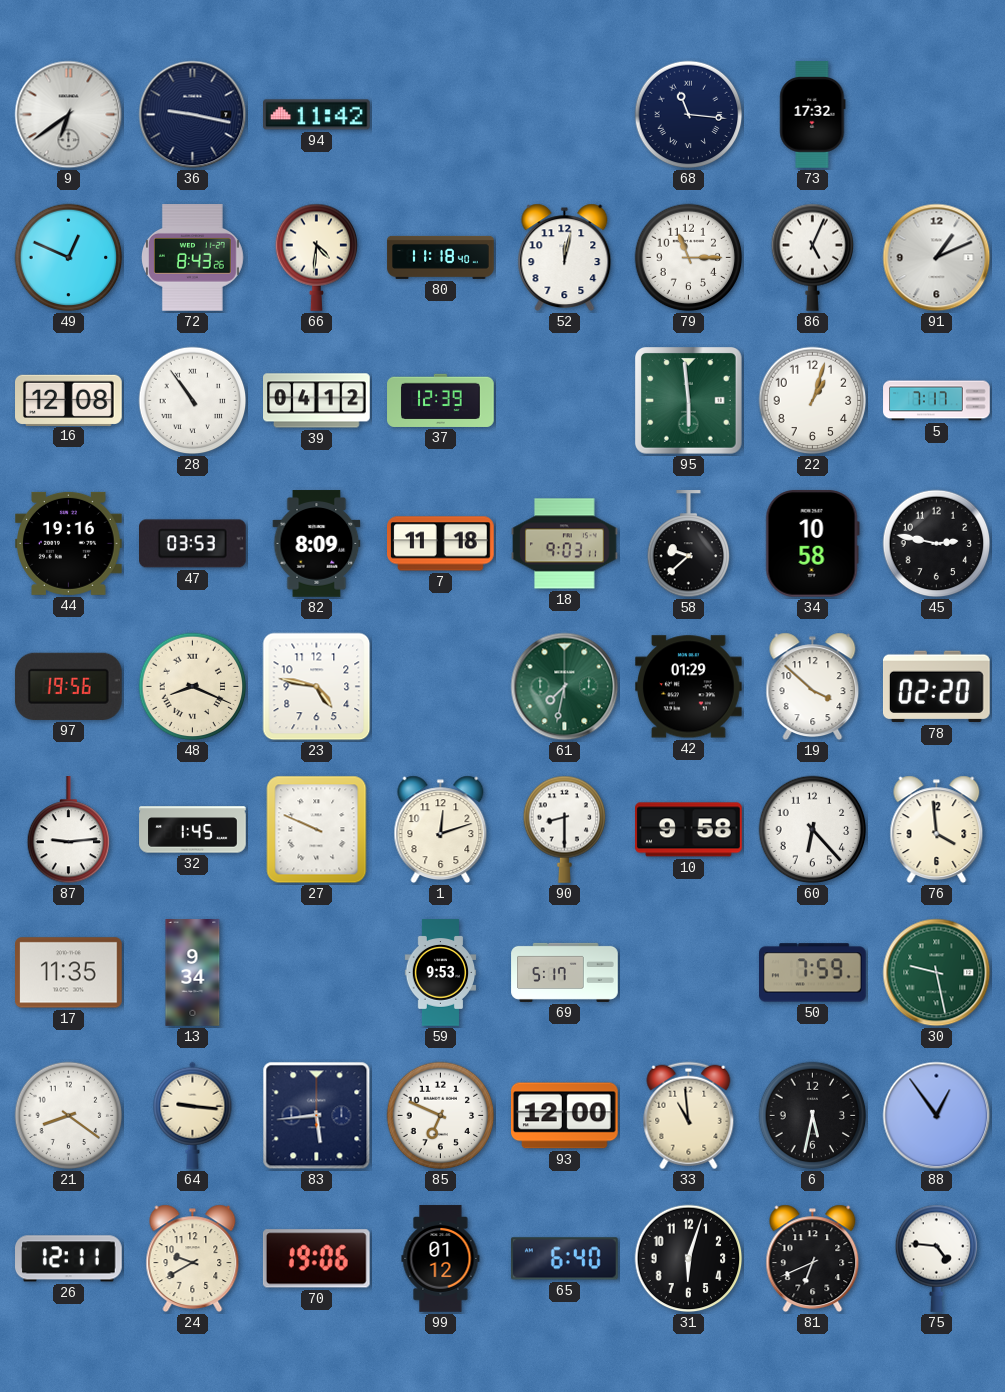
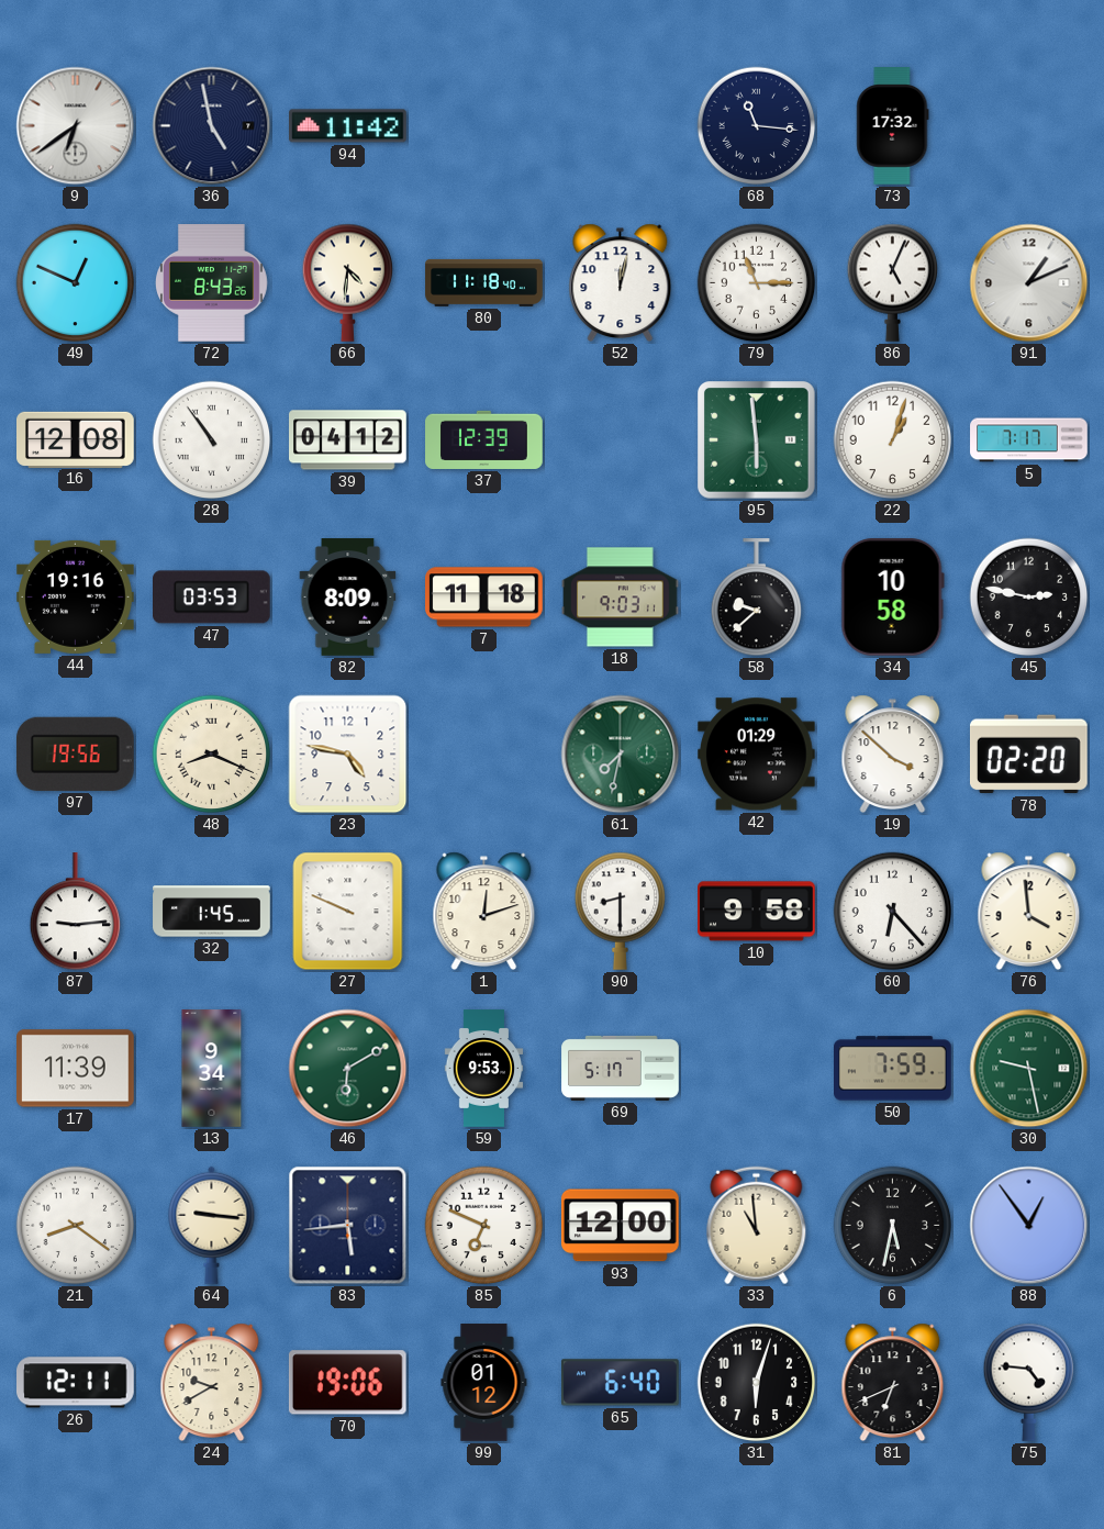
36: 9:17 -> 4:58 (212, 126)
17: 11:35 -> 11:39 (76, 1069)
46: none -> 6:10 (348, 1069)
